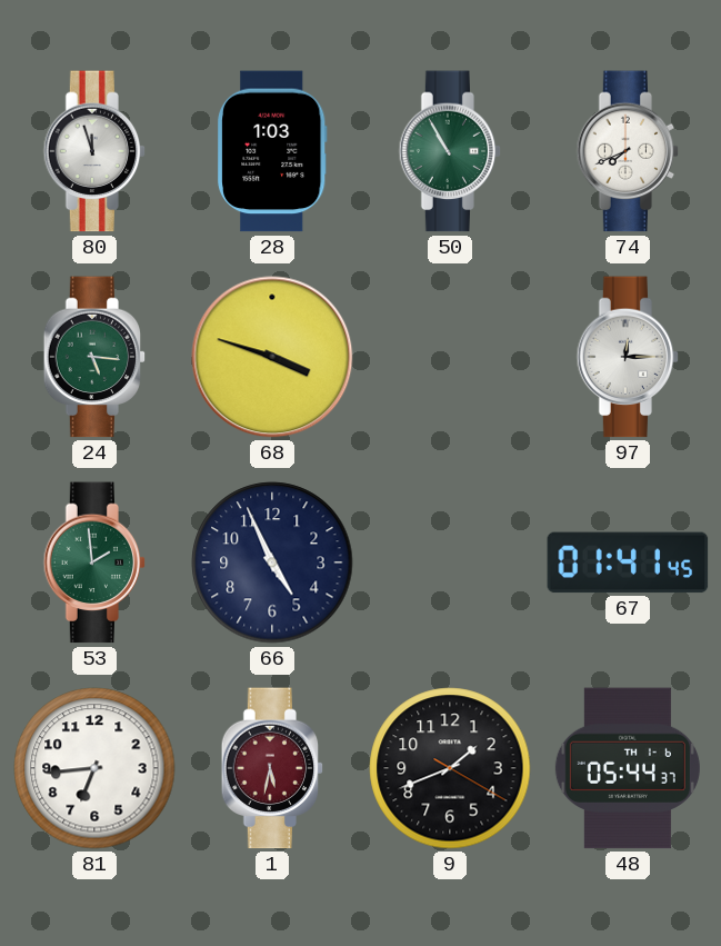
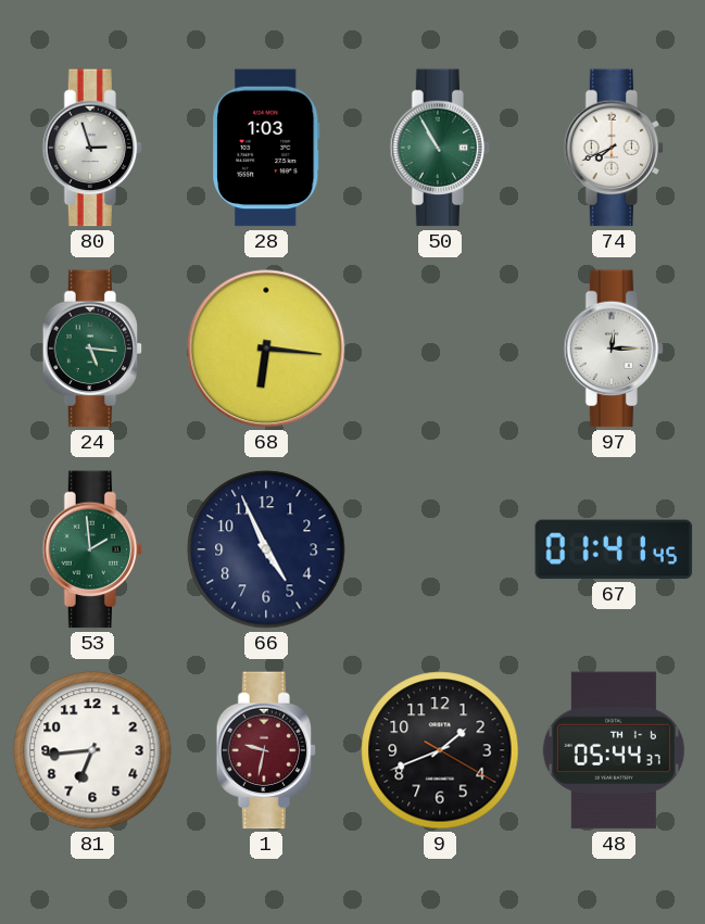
80: 11:57 -> 2:57 (92, 148)
68: 3:48 -> 6:16 (266, 349)
1: 5:32 -> 9:32 (266, 750)
